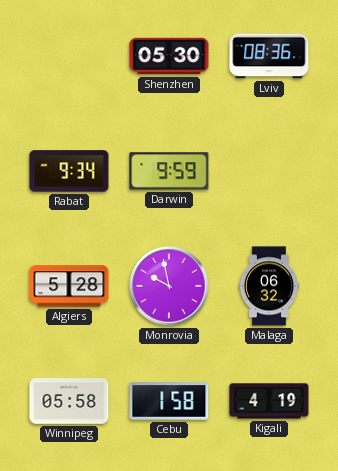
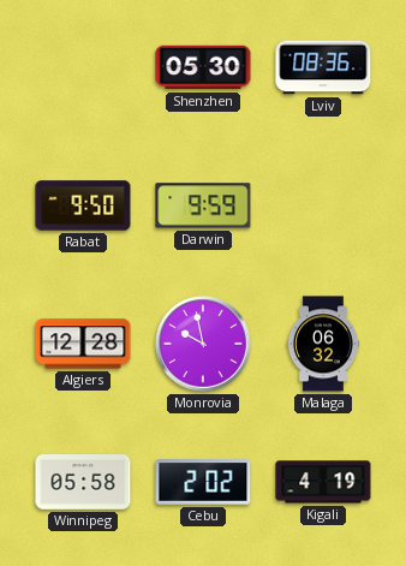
Rabat: 9:34 -> 9:50 (83, 205)
Algiers: 5:28 -> 12:28 (83, 344)
Cebu: 1:58 -> 2:02 (203, 482)
